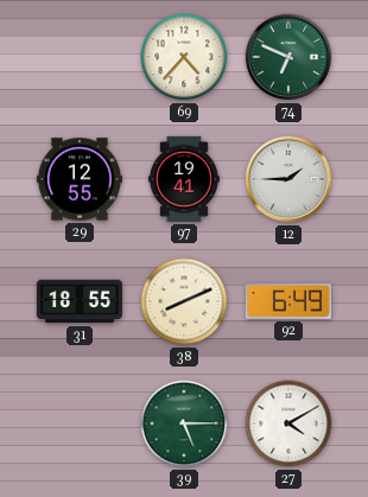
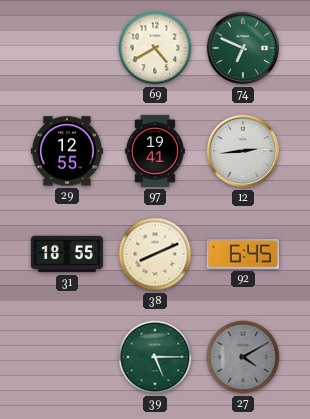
69: 4:37 -> 4:40 (155, 48)
12: 1:45 -> 2:44 (243, 151)
92: 6:49 -> 6:45 (243, 254)
27 dial: white -> grey (243, 357)
